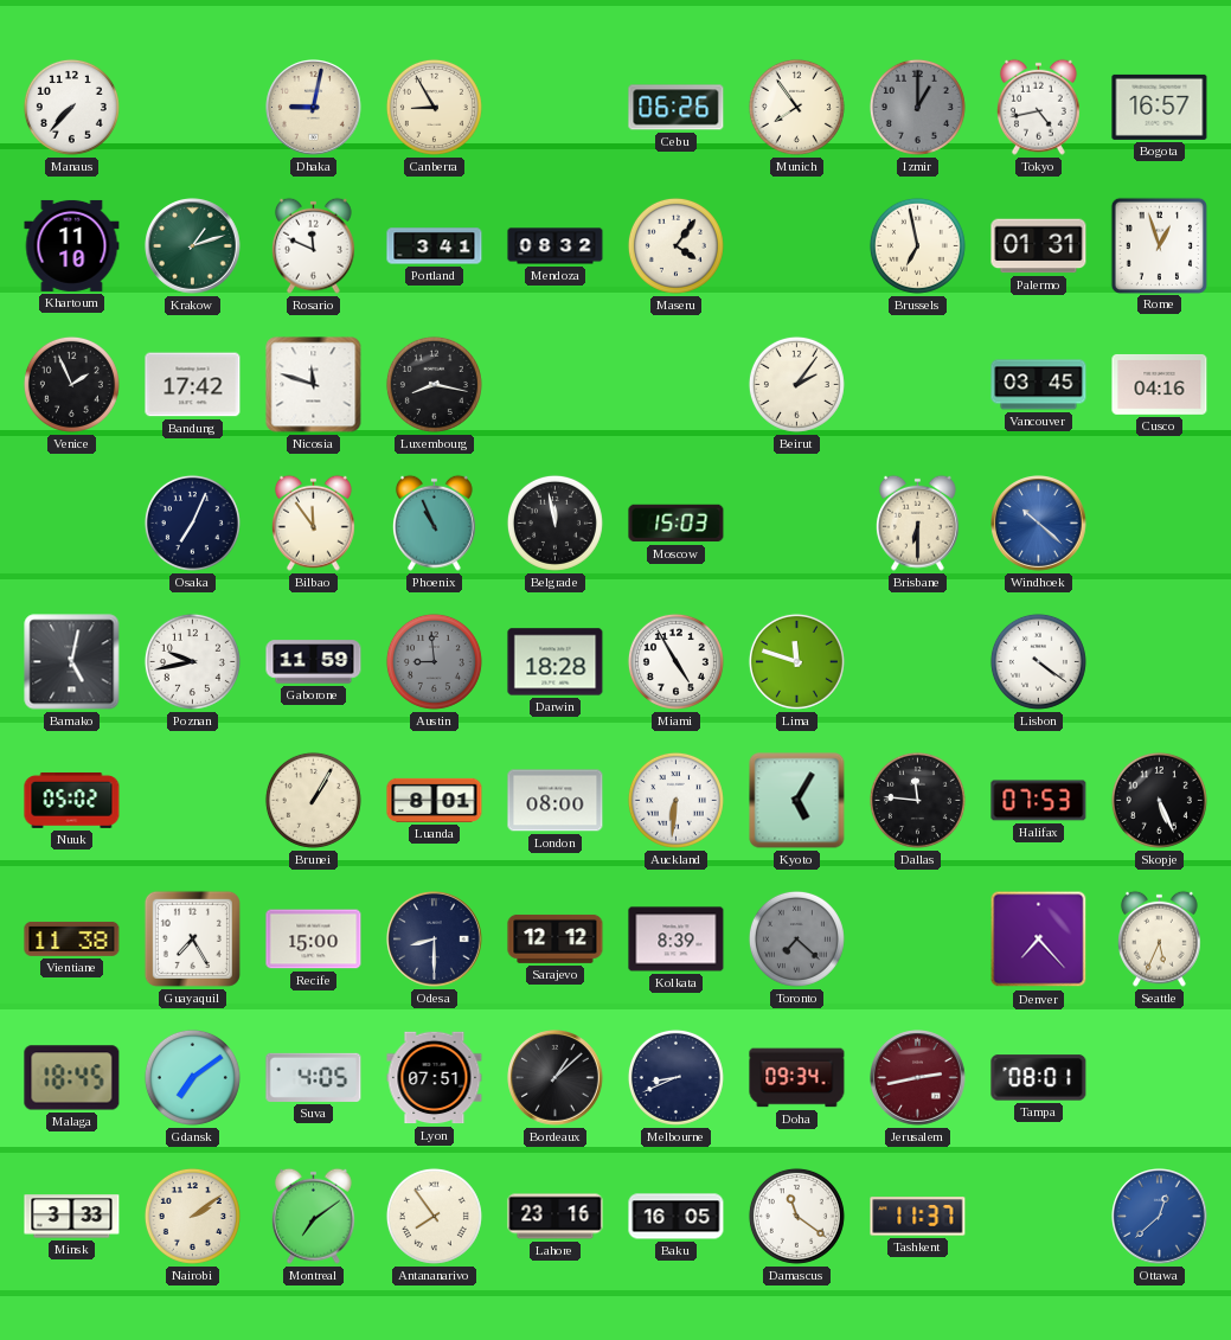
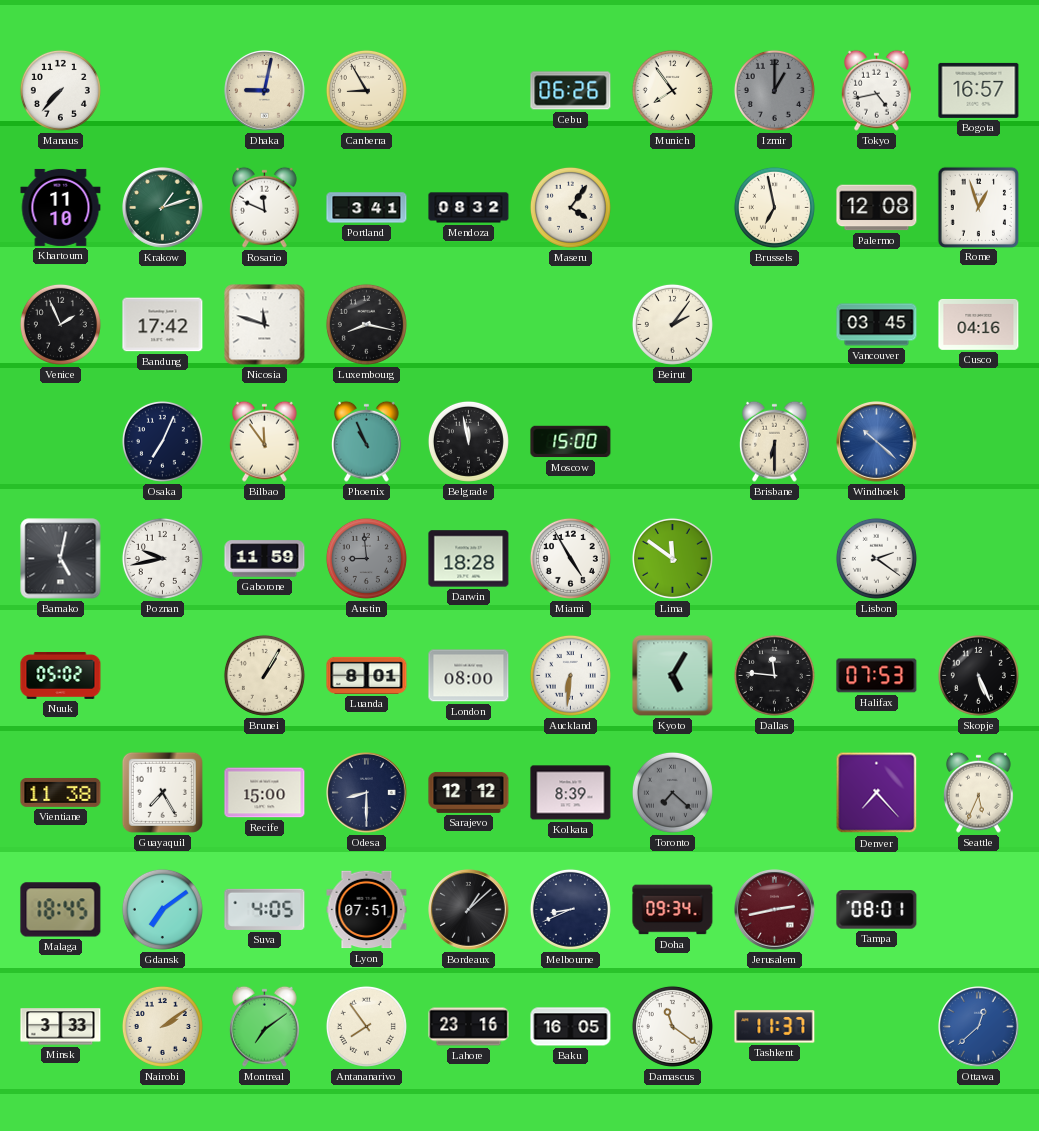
Palermo: 01:31 -> 12:08 (877, 208)
Moscow: 15:03 -> 15:00 (571, 442)
Lima: 11:48 -> 11:51 (672, 558)
Lisbon: 4:21 -> 2:21 (876, 558)
